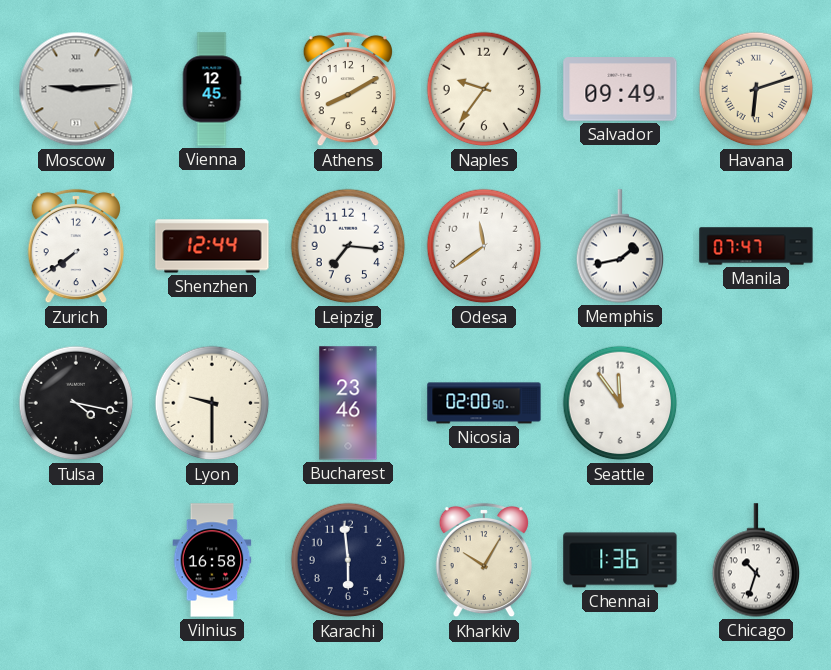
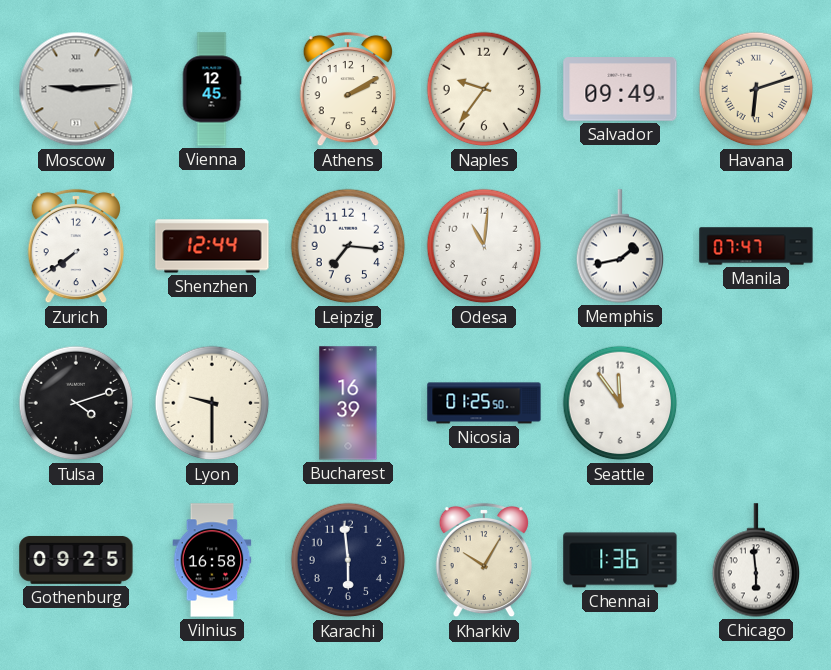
Athens: 8:10 -> 2:10 (348, 89)
Odesa: 11:39 -> 11:01 (484, 246)
Tulsa: 4:17 -> 4:12 (76, 403)
Bucharest: 23:46 -> 16:39 (348, 403)
Nicosia: 02:00 -> 01:25 (484, 403)
Gothenburg: none -> 09:25 (76, 560)
Chicago: 10:33 -> 5:59 (756, 560)
